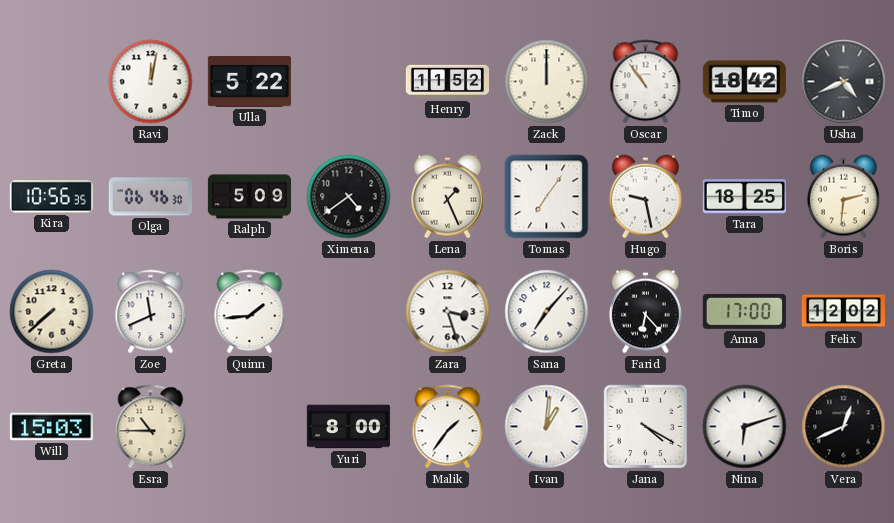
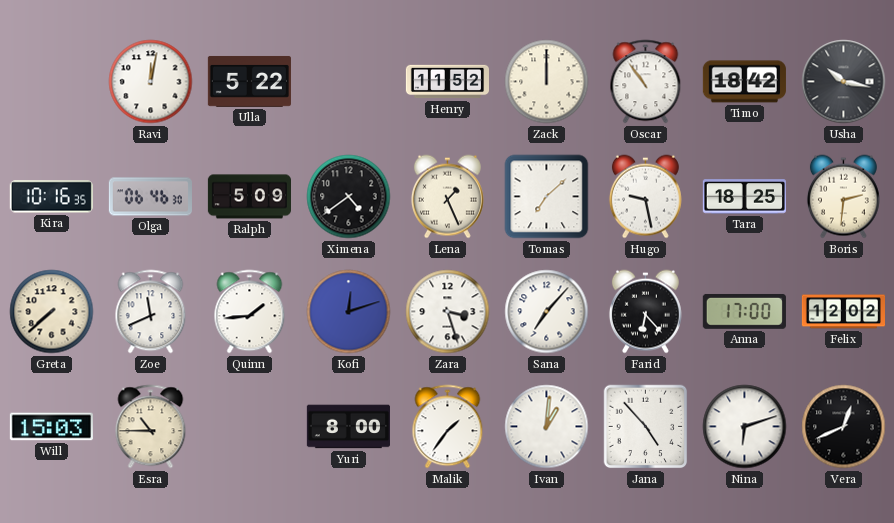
Usha: 4:41 -> 10:17 (844, 82)
Kira: 10:56 -> 10:16 (51, 197)
Tomas: 7:06 -> 7:08 (547, 197)
Kofi: none -> 12:12 (349, 312)
Jana: 4:20 -> 4:53 (646, 427)
